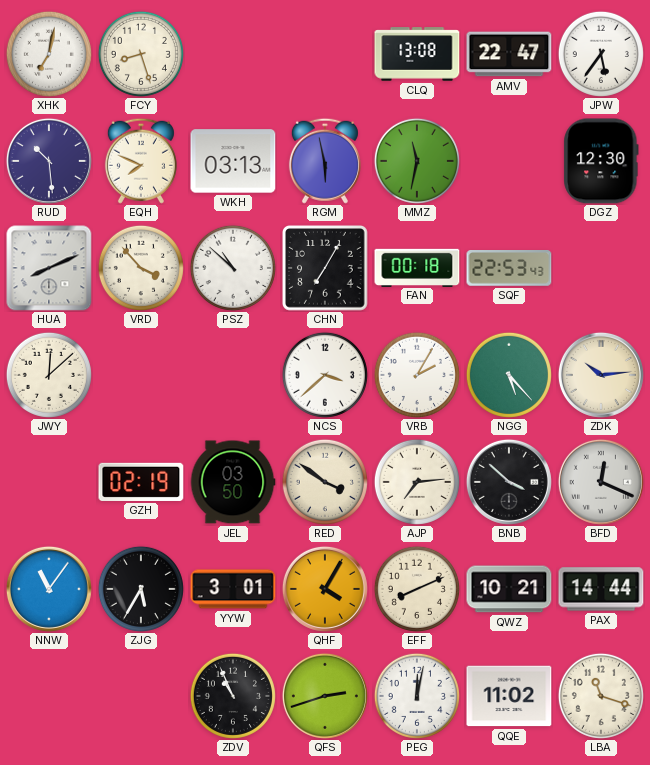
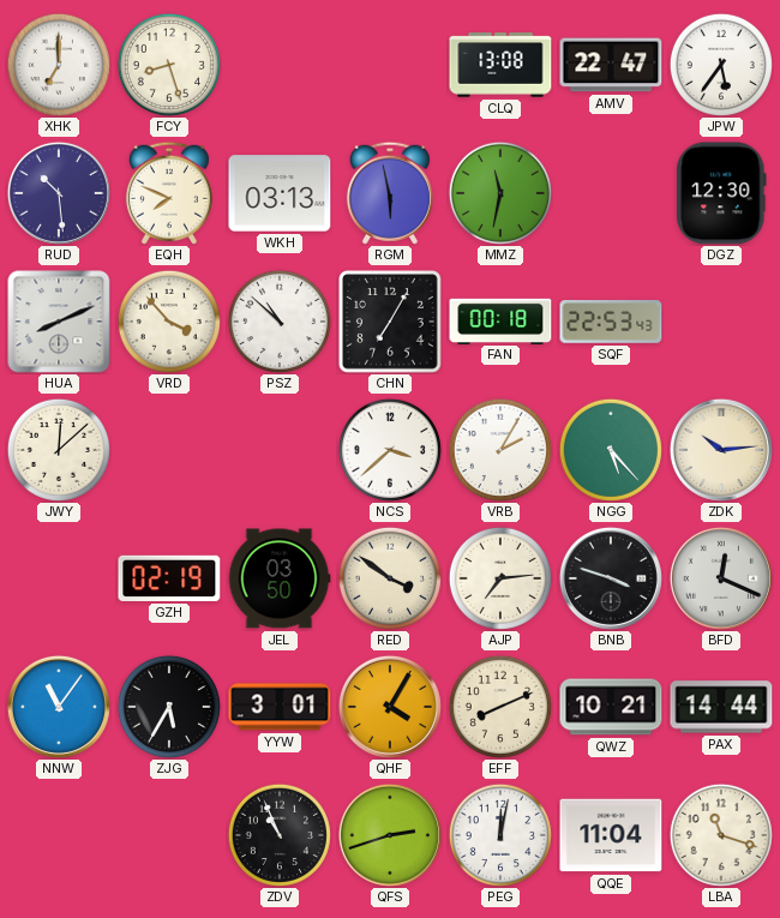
XHK: 7:02 -> 7:00 (59, 65)
BNB: 3:52 -> 3:48 (611, 578)
QQE: 11:02 -> 11:04 (611, 835)
